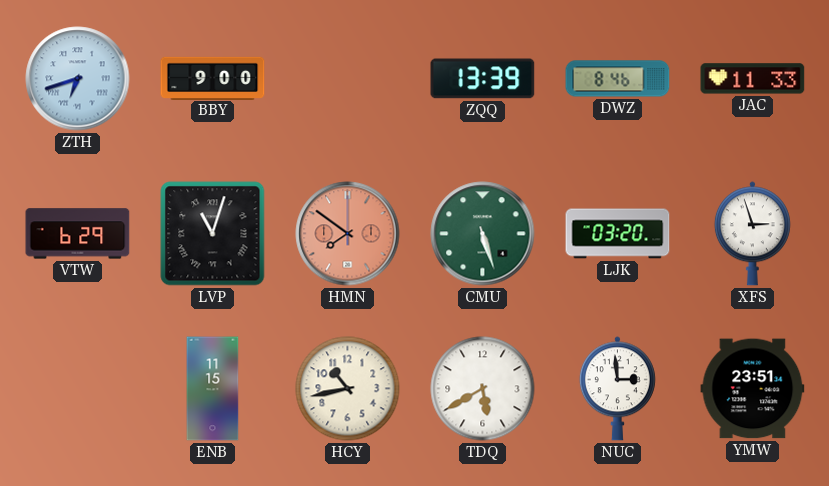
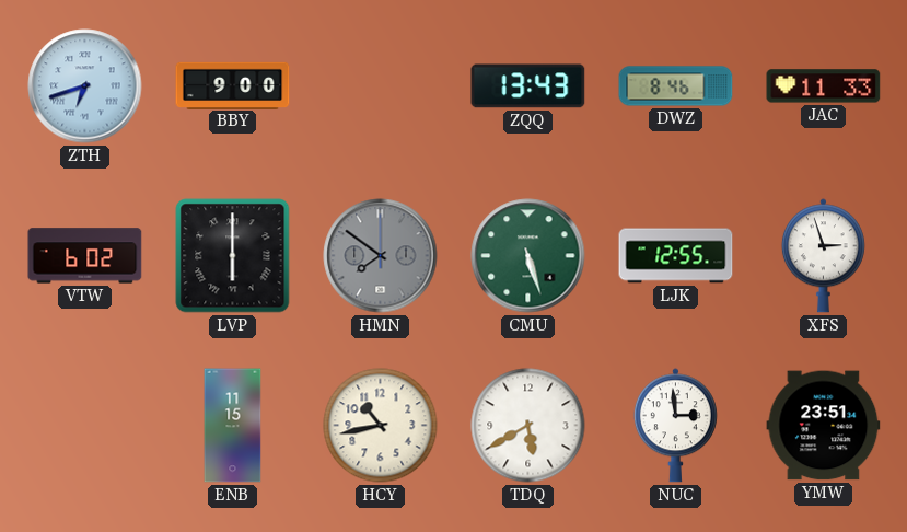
ZQQ: 13:39 -> 13:43 (528, 86)
VTW: 6:29 -> 6:02 (85, 256)
LVP: 11:03 -> 6:00 (233, 256)
HMN dial: salmon -> grey (381, 256)
LJK: 03:20 -> 12:55 (676, 256)
